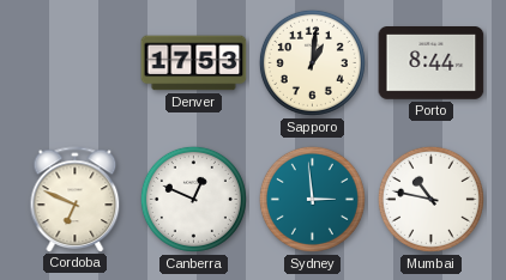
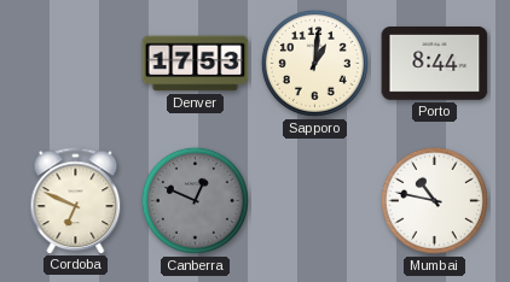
Canberra dial: white -> grey (195, 200)
Sydney: 2:59 -> none (312, 199)
